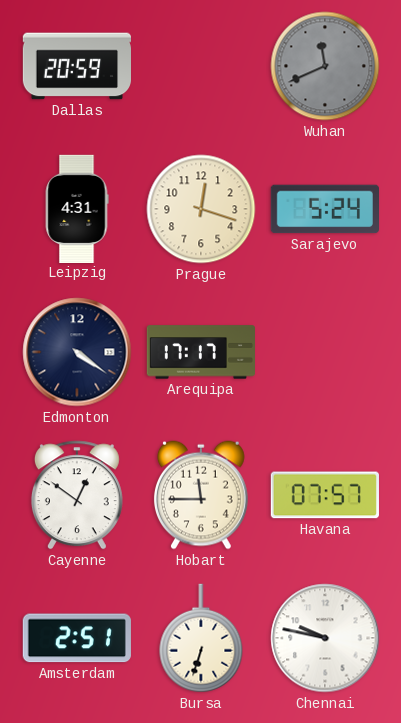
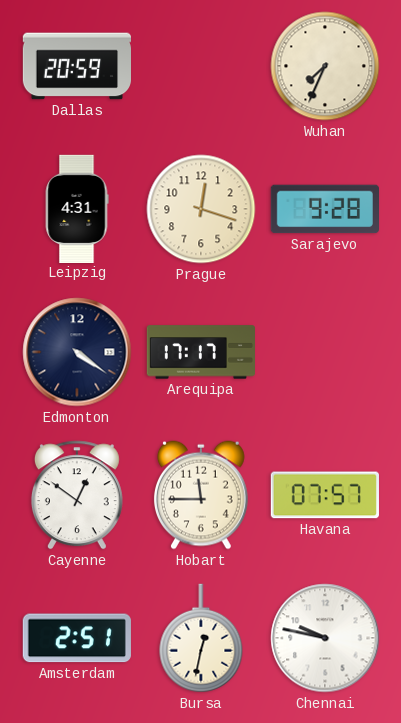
Wuhan: 11:41 -> 7:34 (325, 66)
Wuhan dial: grey -> cream (325, 66)
Sarajevo: 5:24 -> 9:28 (324, 209)
Bursa: 6:33 -> 12:32 (201, 638)
